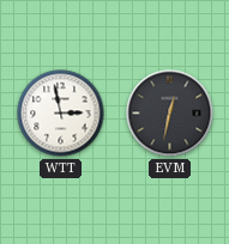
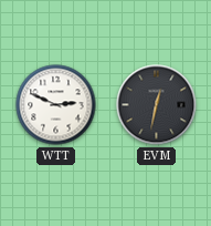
WTT: 2:58 -> 2:49 (56, 105)
